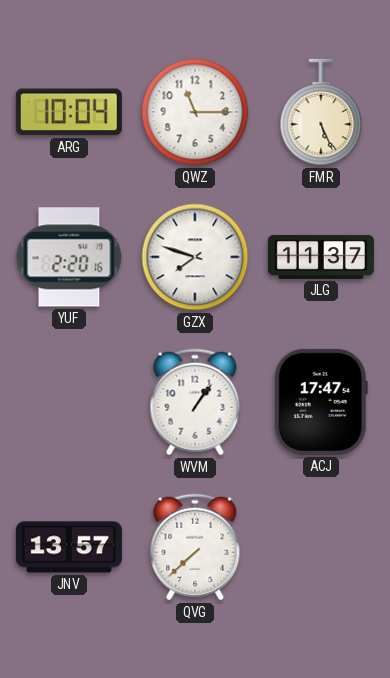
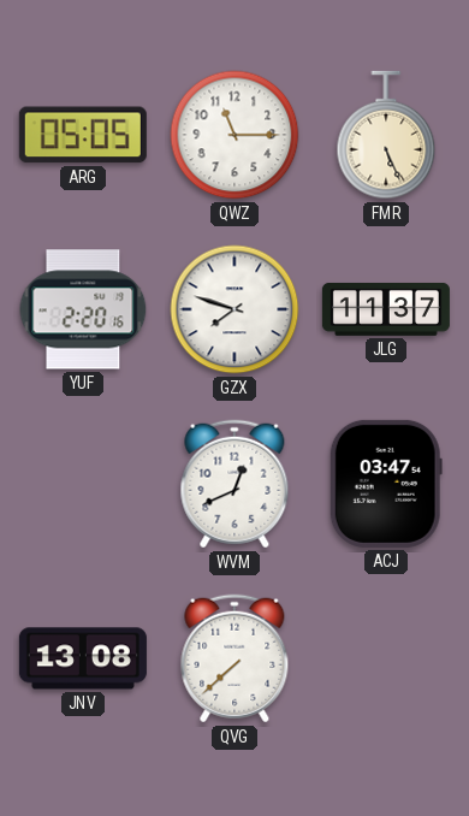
ARG: 10:04 -> 05:05 (83, 135)
WVM: 1:06 -> 12:41 (234, 484)
ACJ: 17:47 -> 03:47 (386, 484)
JNV: 13:57 -> 13:08 (83, 658)
